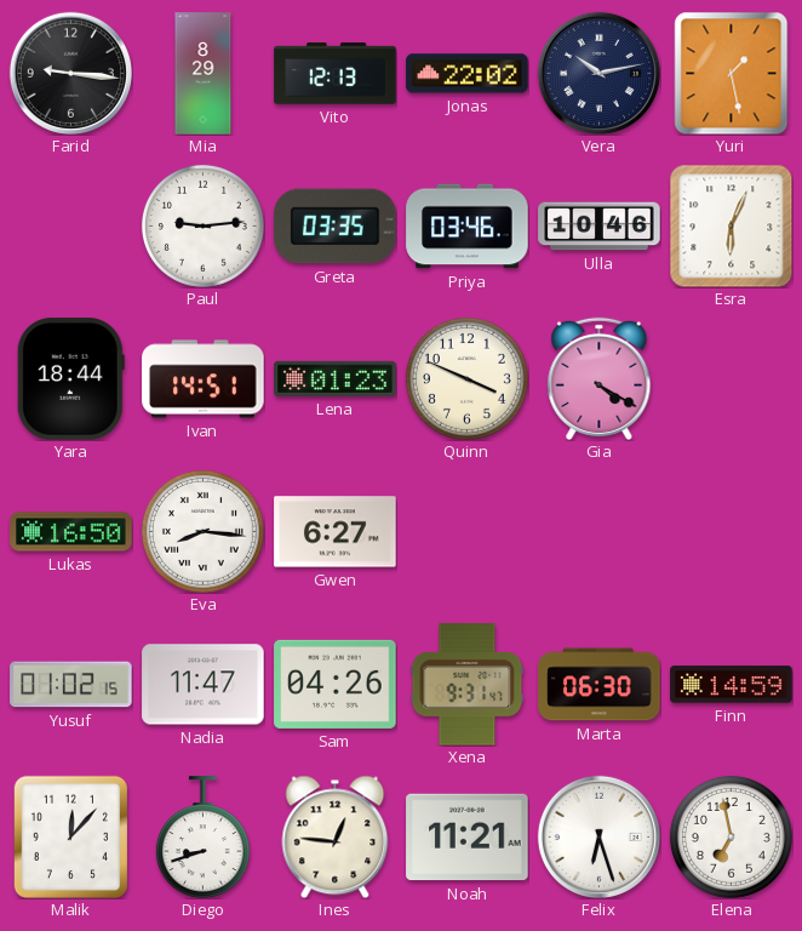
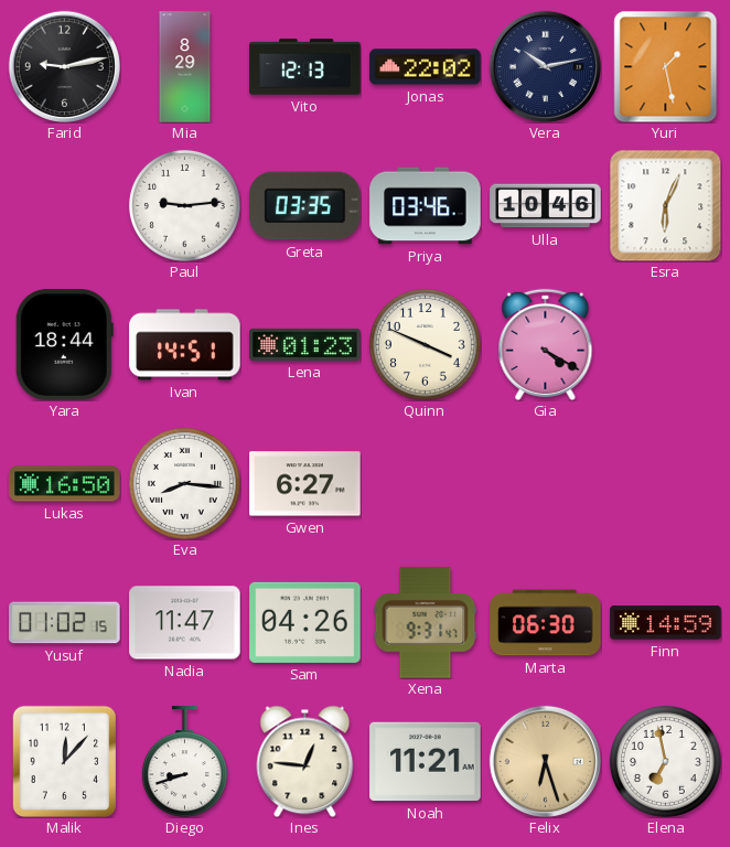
Farid: 9:16 -> 9:13 (64, 66)
Felix dial: white -> champagne (545, 761)
